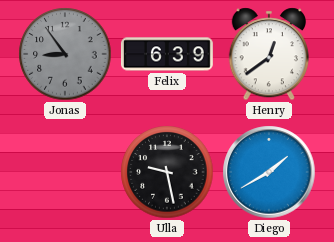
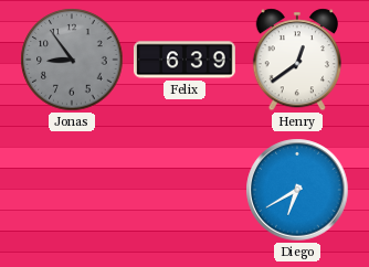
Ulla: 9:28 -> none (167, 172)
Diego: 1:40 -> 6:40 (297, 190)
